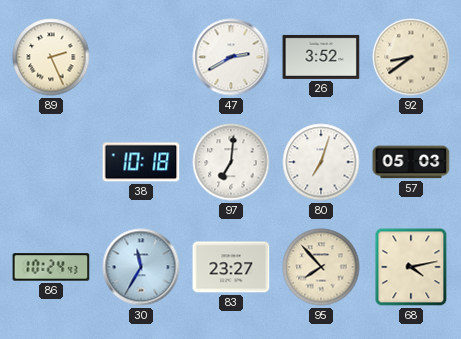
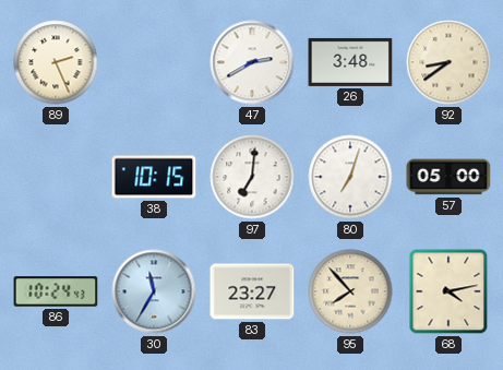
26: 3:52 -> 3:48 (350, 62)
38: 10:18 -> 10:15 (154, 177)
57: 05:03 -> 05:00 (448, 177)
